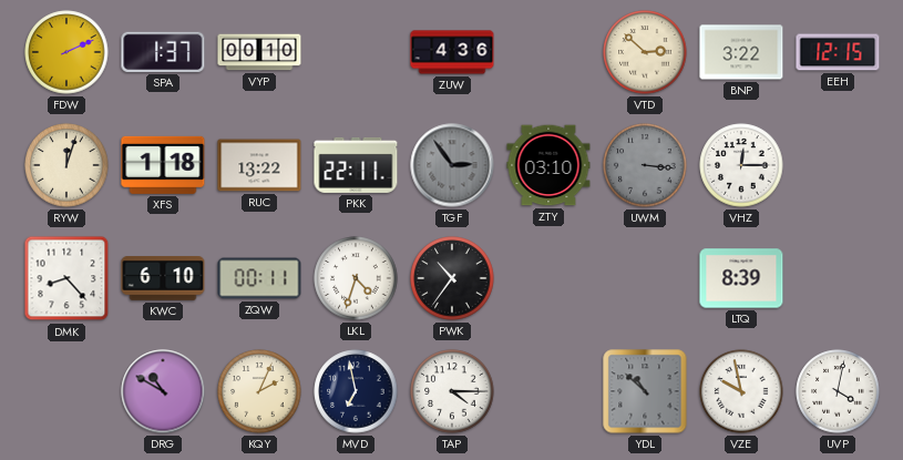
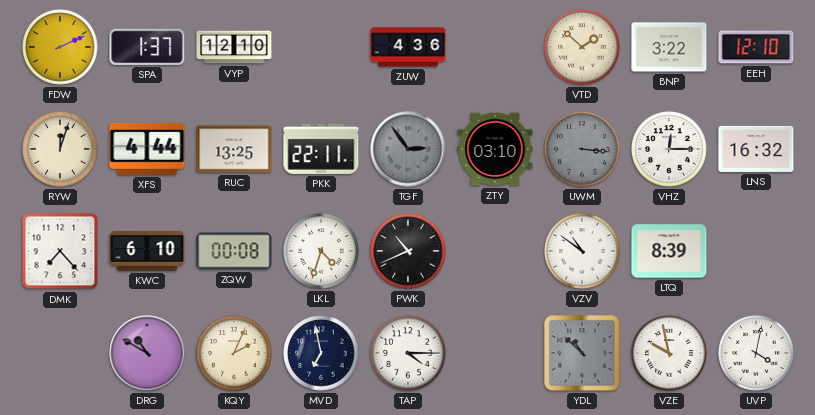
VYP: 00:10 -> 12:10 (234, 47)
VTD: 2:52 -> 1:52 (582, 47)
EEH: 12:15 -> 12:10 (756, 47)
XFS: 1:18 -> 4:44 (147, 149)
RUC: 13:22 -> 13:25 (234, 149)
LNS: none -> 16:32 (756, 149)
DMK: 8:23 -> 7:23 (60, 251)
ZQW: 00:11 -> 00:08 (234, 251)
PWK: 10:36 -> 10:41 (408, 251)
VZV: none -> 10:51 (582, 251)
